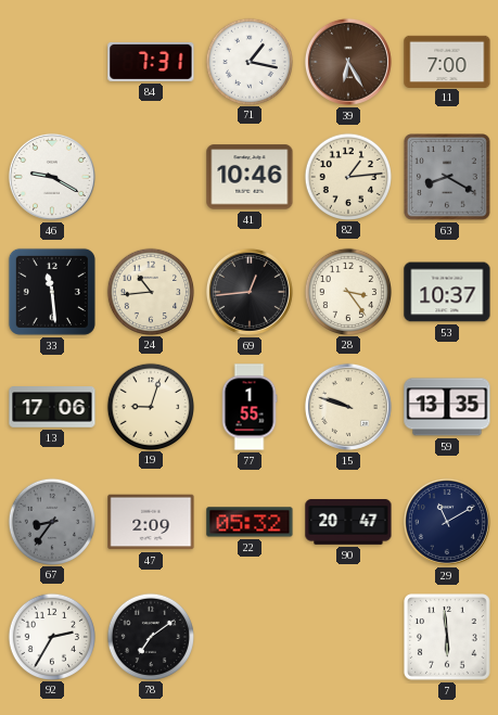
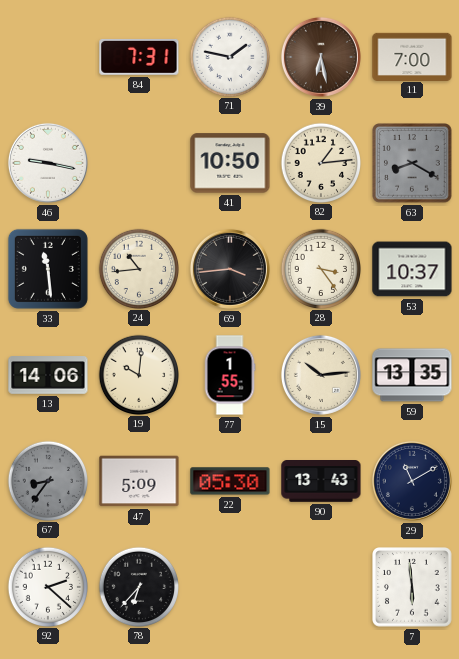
71: 1:17 -> 1:47 (229, 56)
39: 6:25 -> 6:28 (321, 57)
46: 9:20 -> 9:17 (48, 163)
41: 10:46 -> 10:50 (230, 163)
69: 12:44 -> 3:44 (230, 269)
13: 17:06 -> 14:06 (48, 375)
19: 9:03 -> 10:01 (138, 374)
15: 9:48 -> 10:14 (321, 375)
47: 2:09 -> 5:09 (139, 481)
22: 05:32 -> 05:30 (230, 481)
90: 20:47 -> 13:43 (321, 481)
92: 2:35 -> 2:22 (47, 586)
78: 7:09 -> 6:37 (138, 586)
